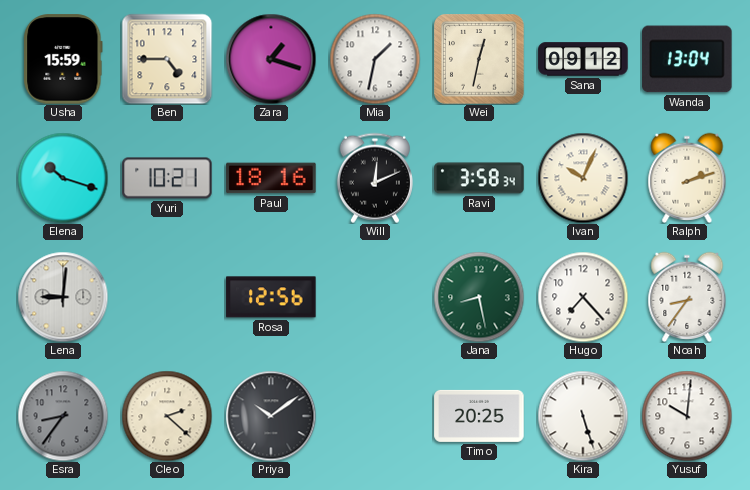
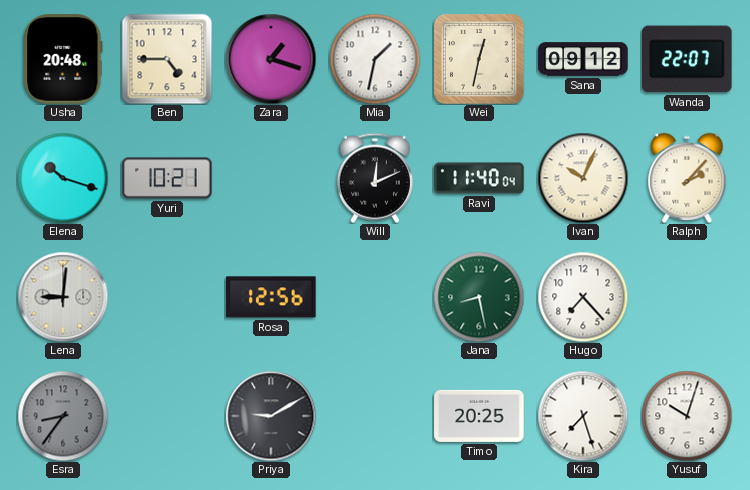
Usha: 15:59 -> 20:48 (63, 59)
Wanda: 13:04 -> 22:07 (687, 59)
Paul: 18:16 -> none (271, 178)
Ravi: 3:58 -> 11:40 (479, 178)
Ralph: 2:12 -> 2:07 (687, 178)
Noah: 8:36 -> none (687, 297)
Cleo: 2:22 -> none (167, 416)
Priya: 10:09 -> 9:10 (271, 416)
Kira: 5:27 -> 7:27 (583, 416)
Yusuf: 10:01 -> 10:03 (687, 416)
